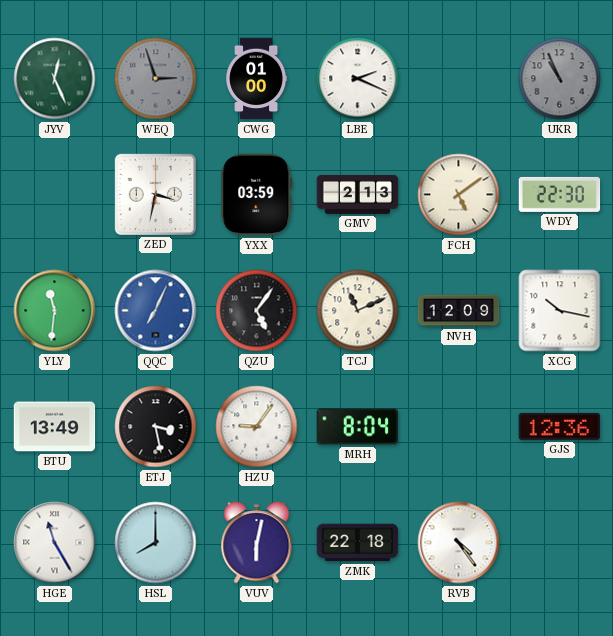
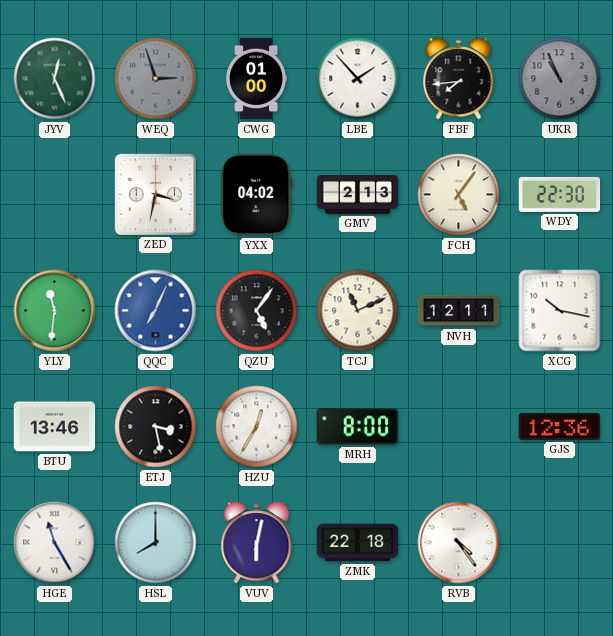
LBE: 2:19 -> 1:53 (358, 79)
FBF: none -> 7:44 (459, 79)
YXX: 03:59 -> 04:02 (257, 195)
FCH: 5:09 -> 5:06 (459, 195)
NVH: 12:09 -> 12:11 (459, 311)
BTU: 13:49 -> 13:46 (55, 427)
HZU: 9:06 -> 12:35 (257, 427)
MRH: 8:04 -> 8:00 (358, 427)
